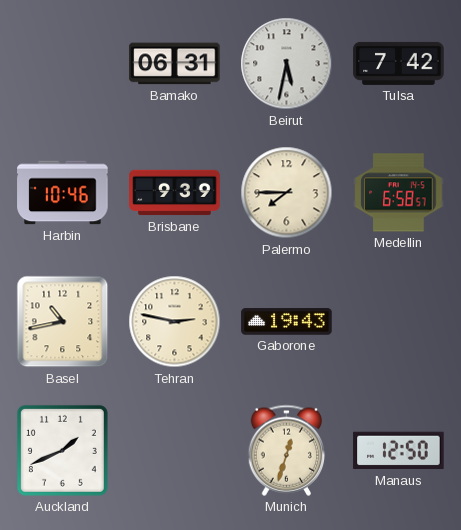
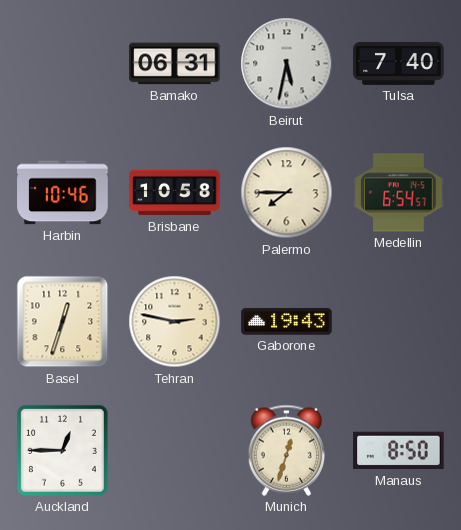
Tulsa: 7:42 -> 7:40 (399, 63)
Brisbane: 9:39 -> 10:58 (175, 193)
Medellin: 6:58 -> 6:54 (399, 193)
Basel: 10:43 -> 12:33 (63, 322)
Auckland: 1:41 -> 12:45 (62, 450)
Manaus: 12:50 -> 8:50 (399, 451)
